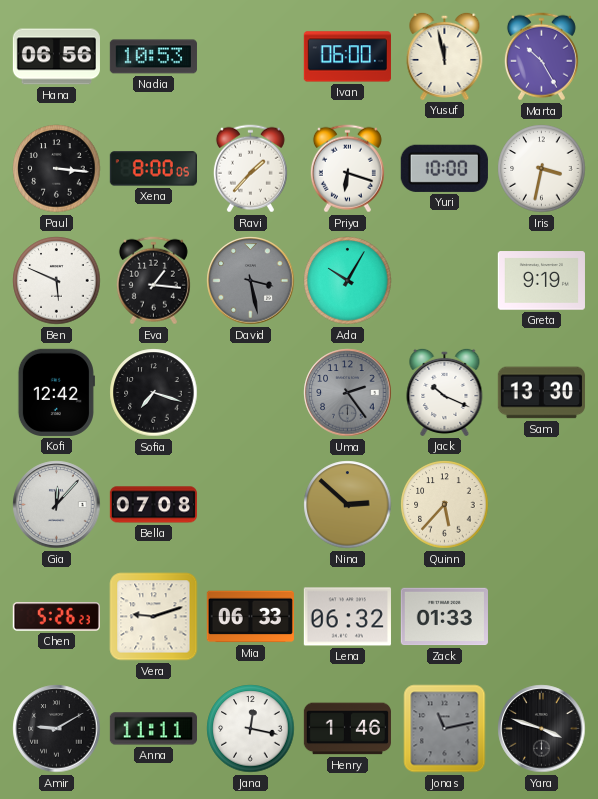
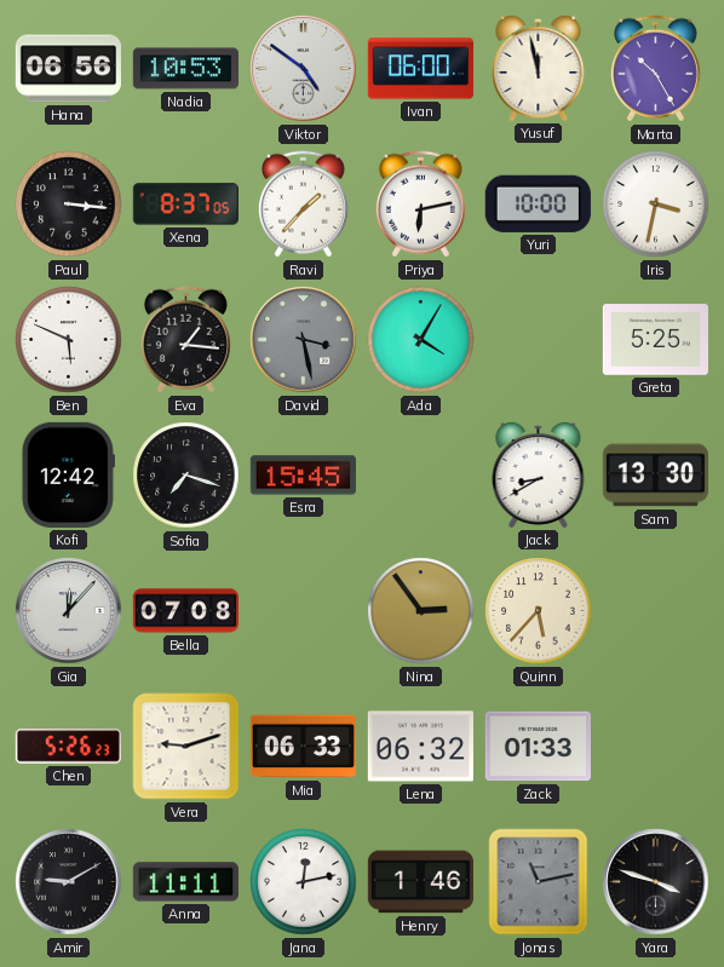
Viktor: none -> 4:51 (304, 69)
Xena: 8:00 -> 8:37 (185, 205)
Priya: 6:18 -> 6:13 (420, 205)
Ada: 10:05 -> 4:05 (421, 340)
Greta: 9:19 -> 5:25 (655, 340)
Esra: none -> 15:45 (303, 476)
Uma: 2:24 -> none (348, 393)
Jack: 10:19 -> 8:40 (539, 474)
Nina: 2:52 -> 2:54 (421, 611)
Jana: 12:17 -> 12:13 (304, 882)
